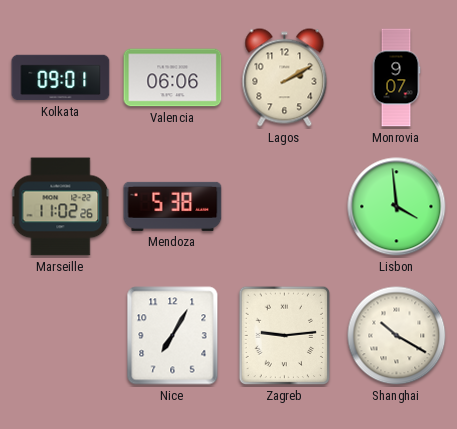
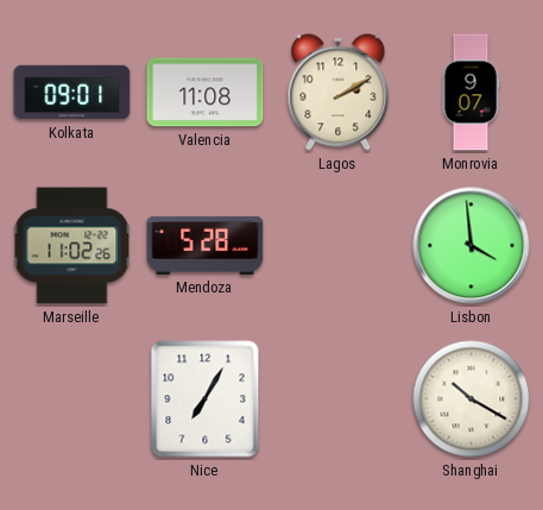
Valencia: 06:06 -> 11:08 (206, 93)
Mendoza: 5:38 -> 5:28 (206, 245)
Zagreb: 9:14 -> none (285, 336)
